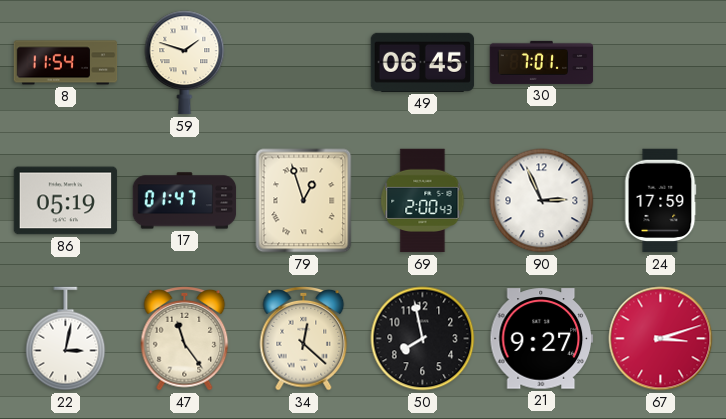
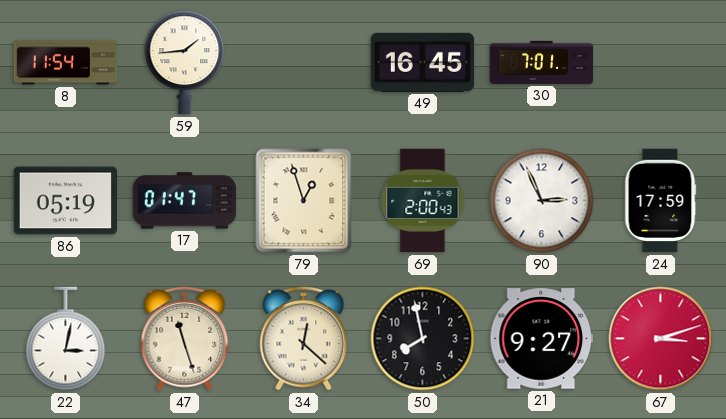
59: 1:48 -> 1:44 (185, 63)
49: 06:45 -> 16:45 (423, 62)
47: 11:24 -> 11:27 (185, 338)
